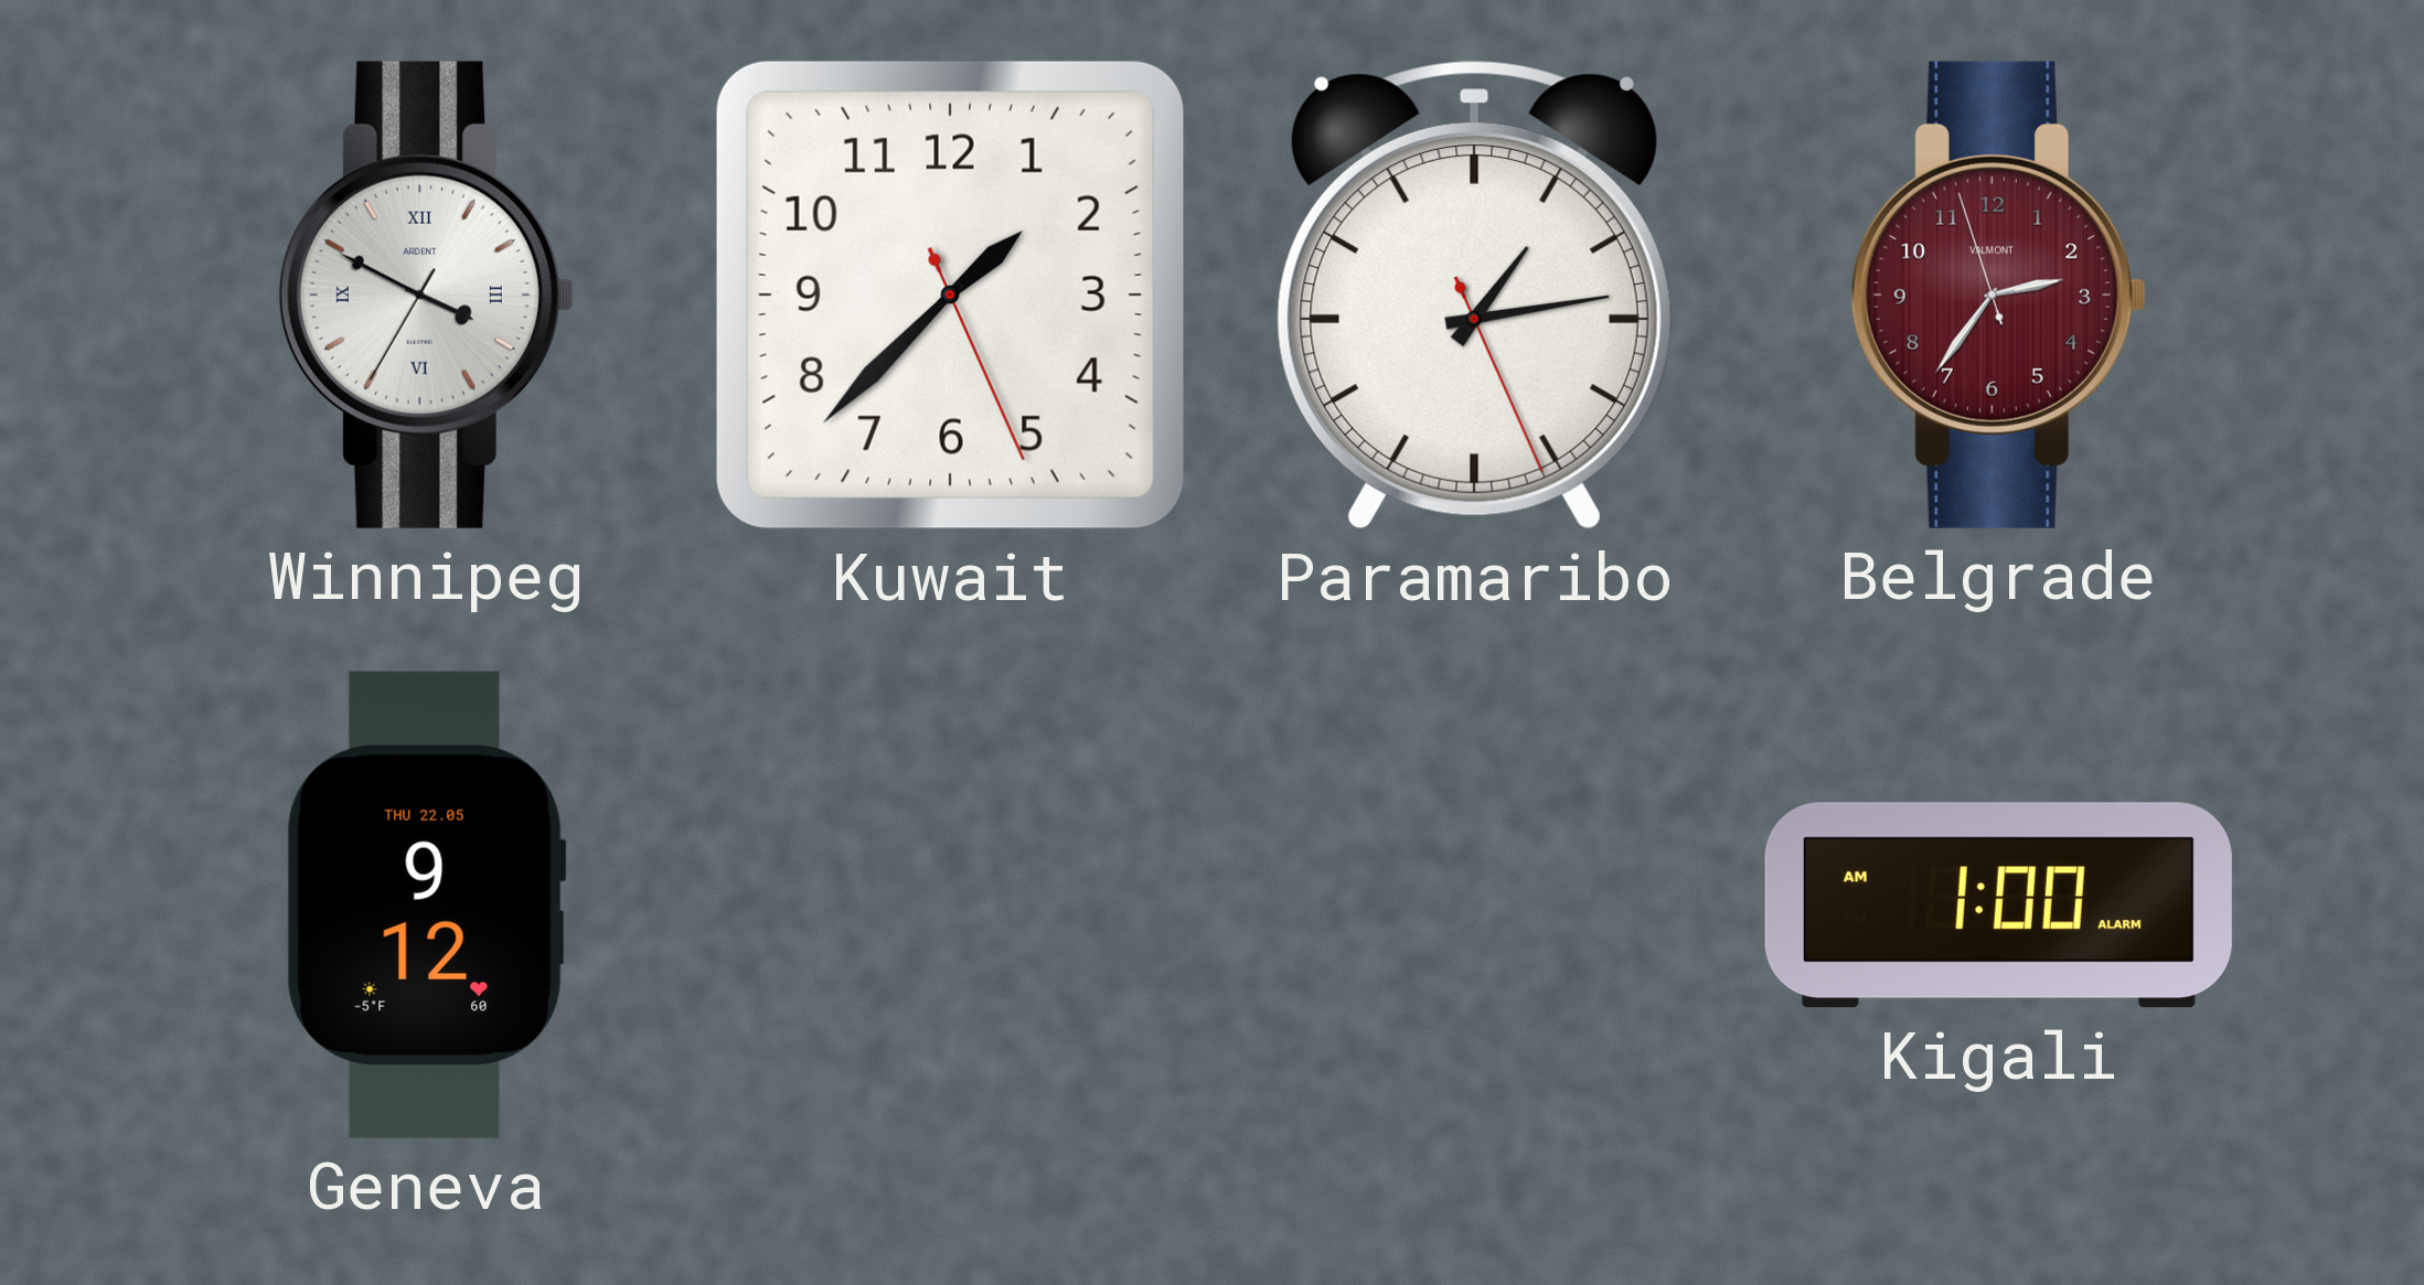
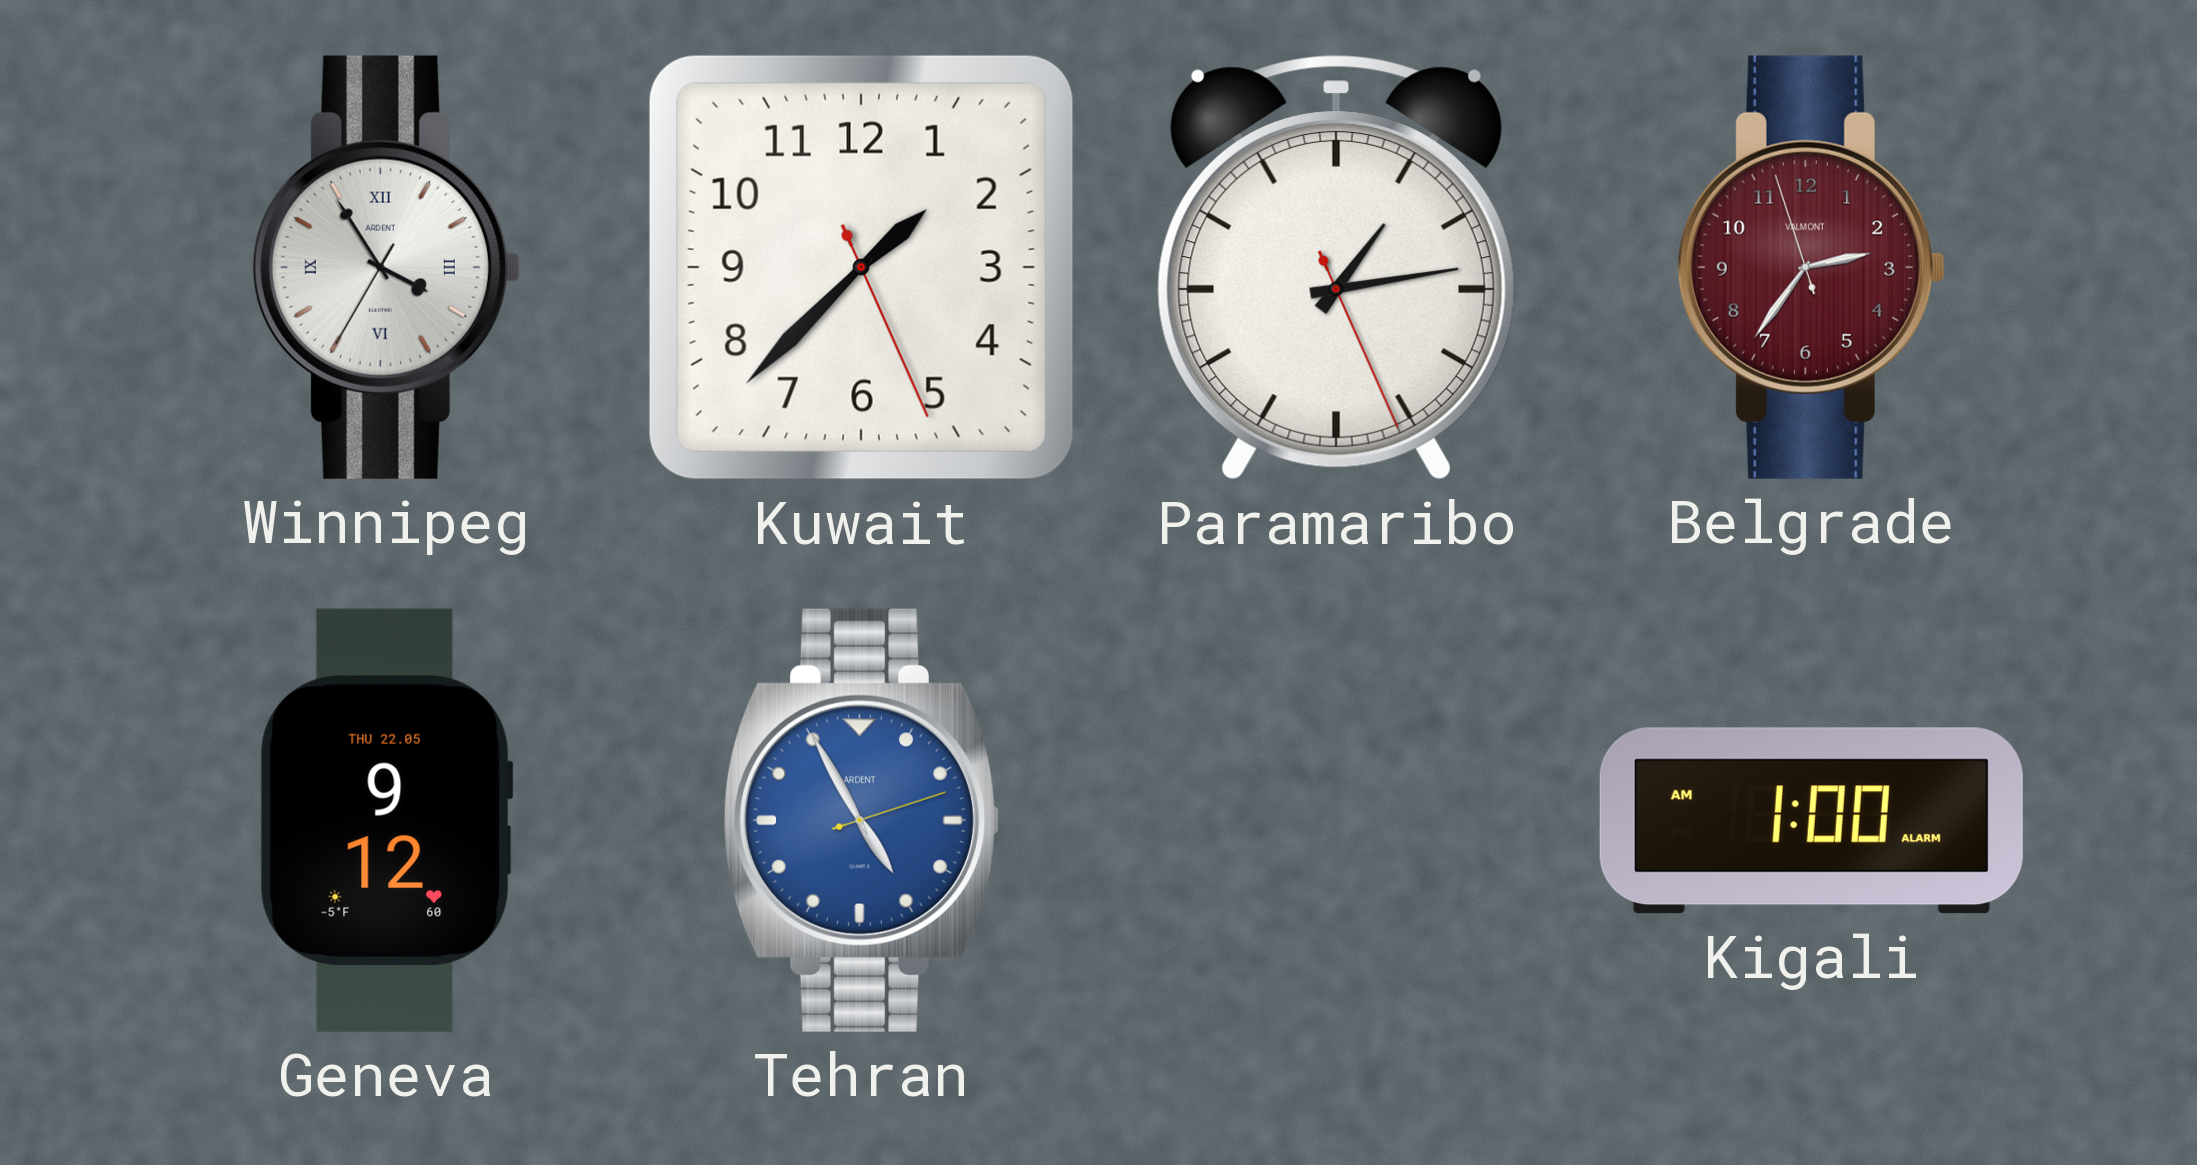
Winnipeg: 3:49 -> 3:54 (386, 267)
Tehran: none -> 4:55 (861, 820)
